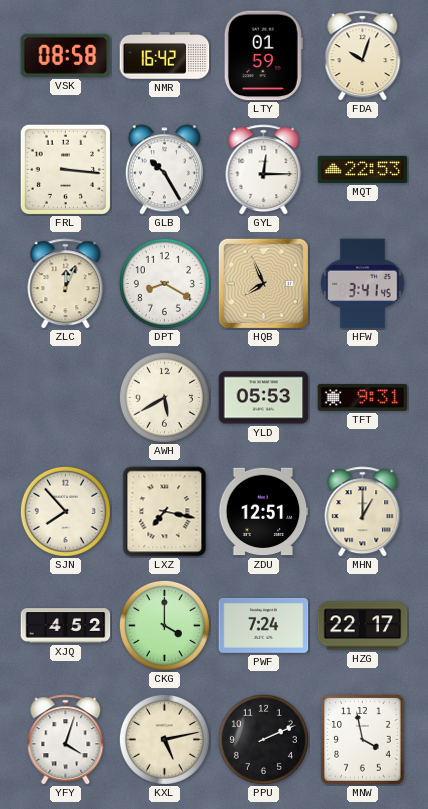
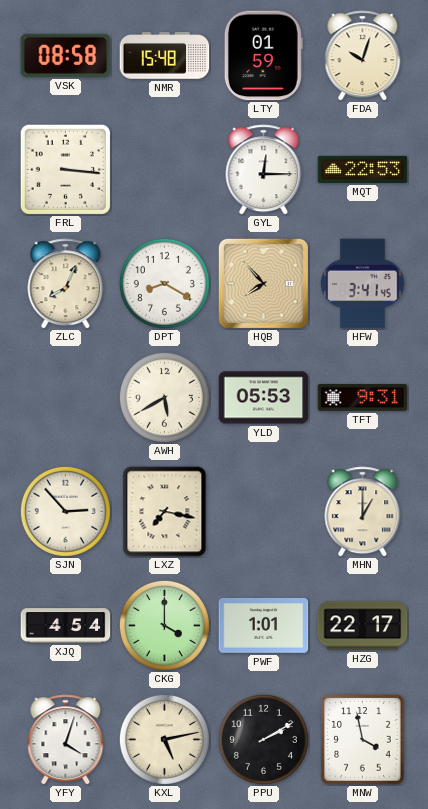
NMR: 16:42 -> 15:48 (165, 56)
GLB: 10:25 -> none (164, 170)
ZLC: 12:04 -> 8:04 (66, 284)
HQB: 7:56 -> 7:53 (263, 283)
SJN: 7:53 -> 2:53 (65, 511)
ZDU: 12:51 -> none (263, 512)
XJQ: 4:52 -> 4:54 (66, 626)
PWF: 7:24 -> 1:01 (264, 625)
PPU: 2:11 -> 2:10 (263, 739)
